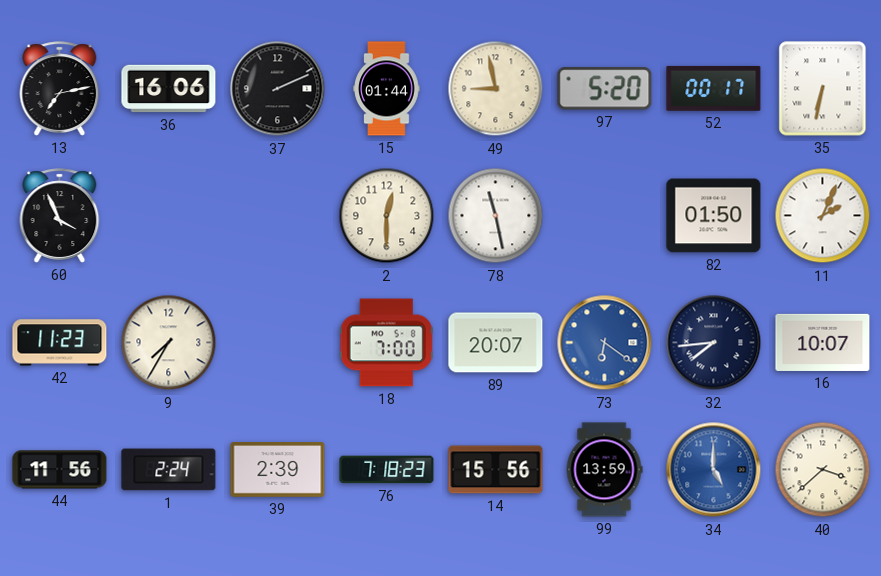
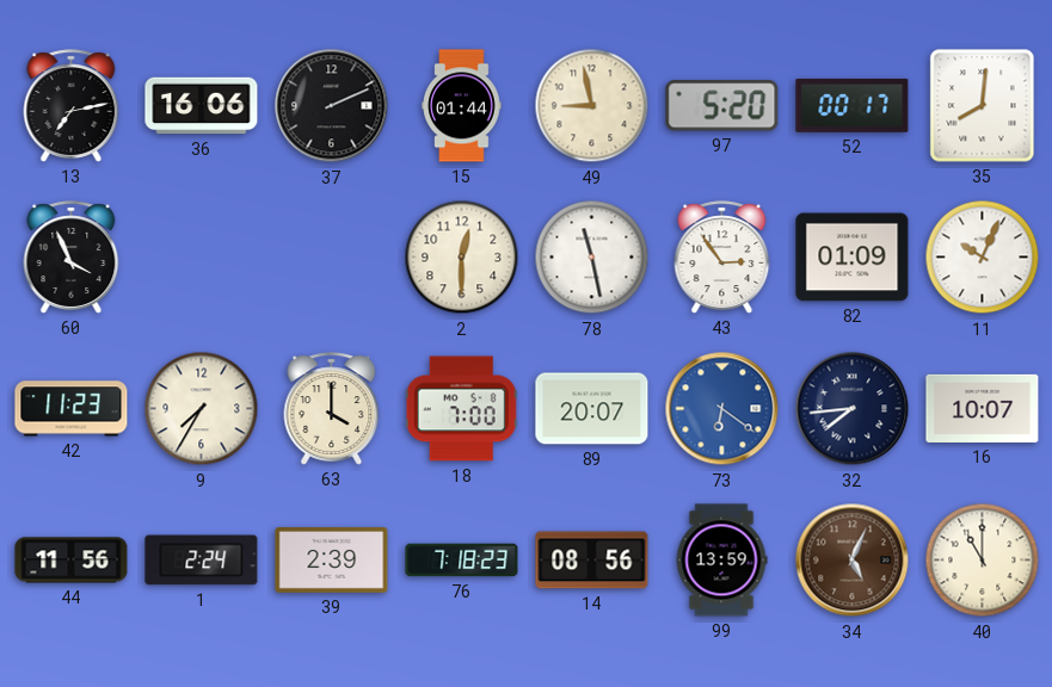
35: 6:32 -> 8:01 (983, 106)
43: none -> 2:54 (722, 258)
82: 01:50 -> 01:09 (853, 258)
11: 2:04 -> 10:04 (983, 258)
63: none -> 4:00 (332, 409)
14: 15:56 -> 08:56 (592, 561)
34: 5:00 -> 5:04 (853, 561)
34 dial: blue -> brown (853, 561)
40: 3:38 -> 11:00 (983, 561)
